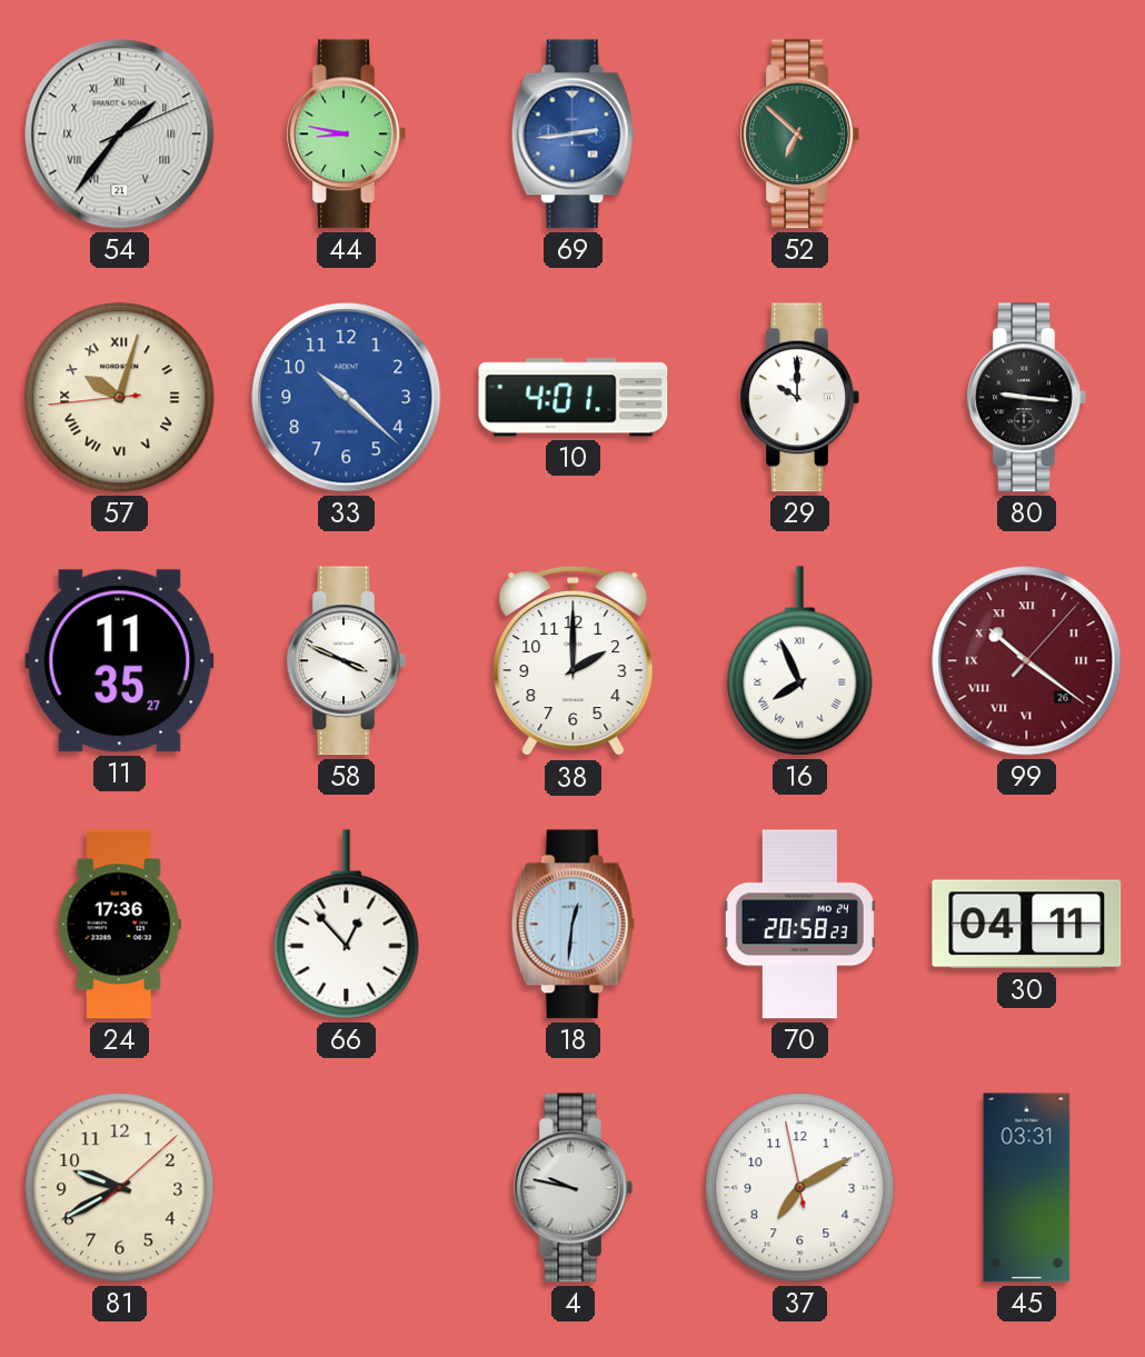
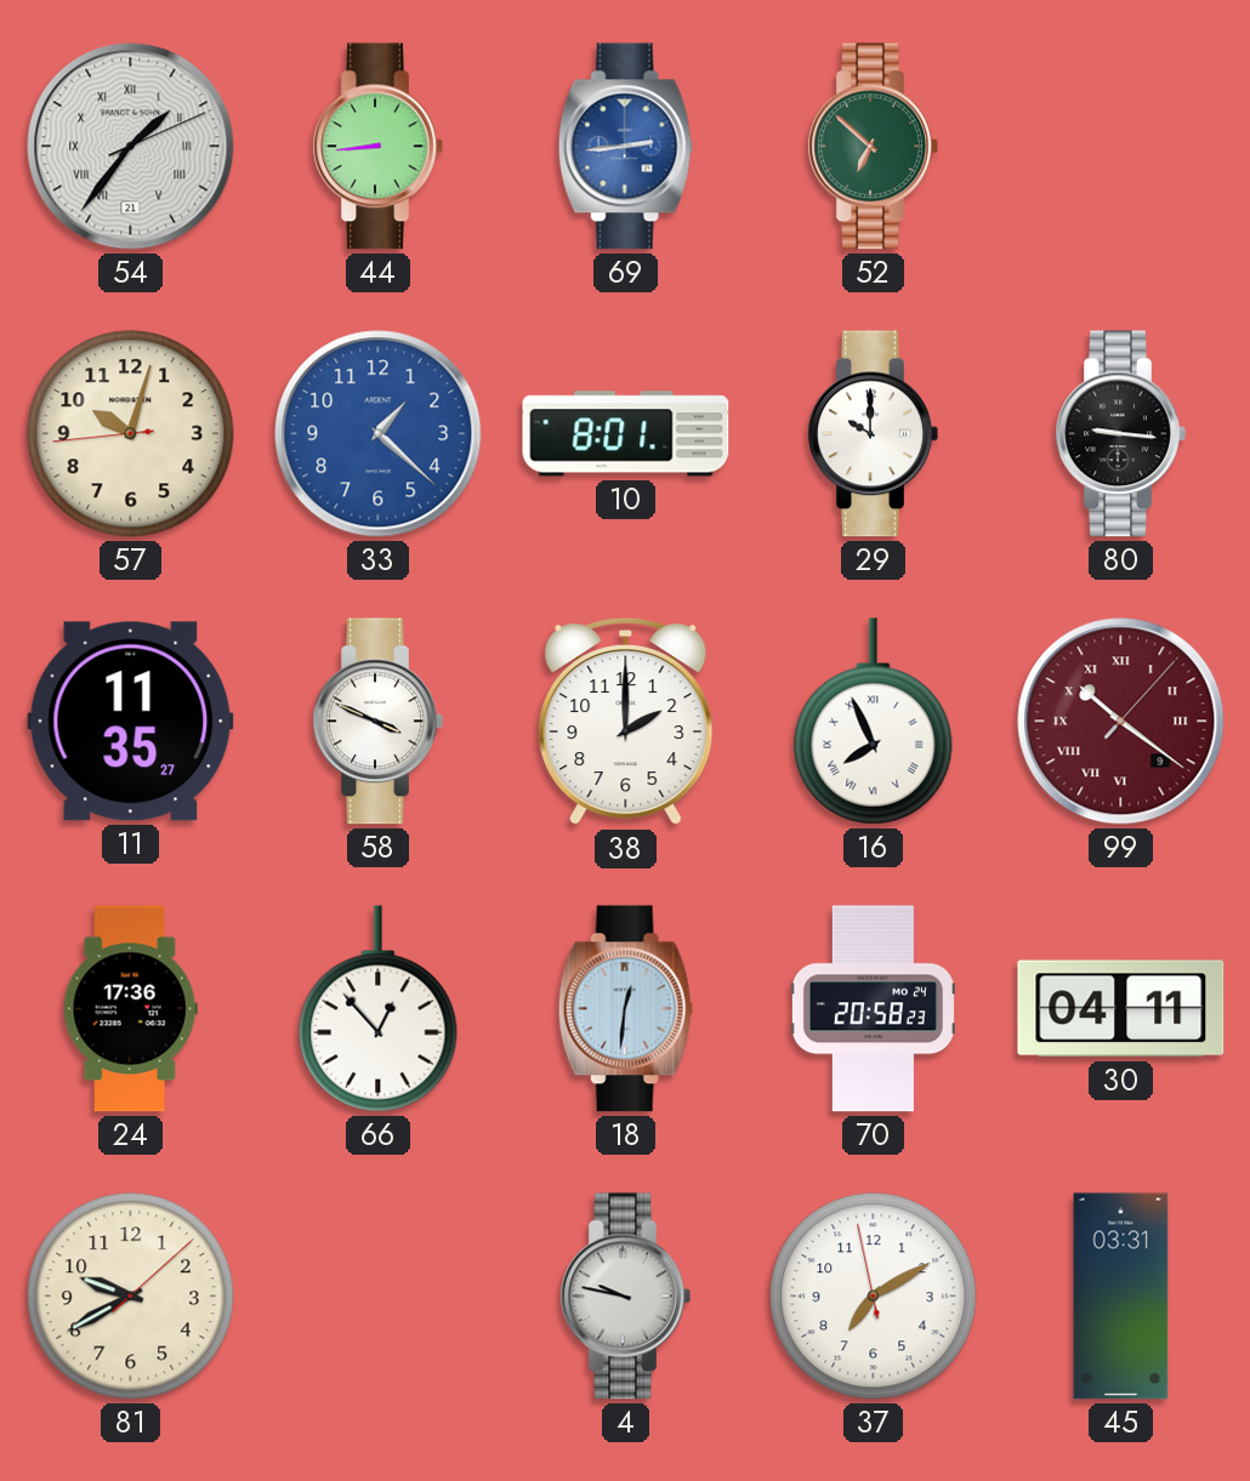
44: 8:47 -> 8:44 (377, 147)
57 numerals: Roman -> Arabic (131, 434)
33: 10:22 -> 1:22 (379, 434)
10: 4:01 -> 8:01 (626, 434)
99 date: 26 -> 9 (1121, 722)
